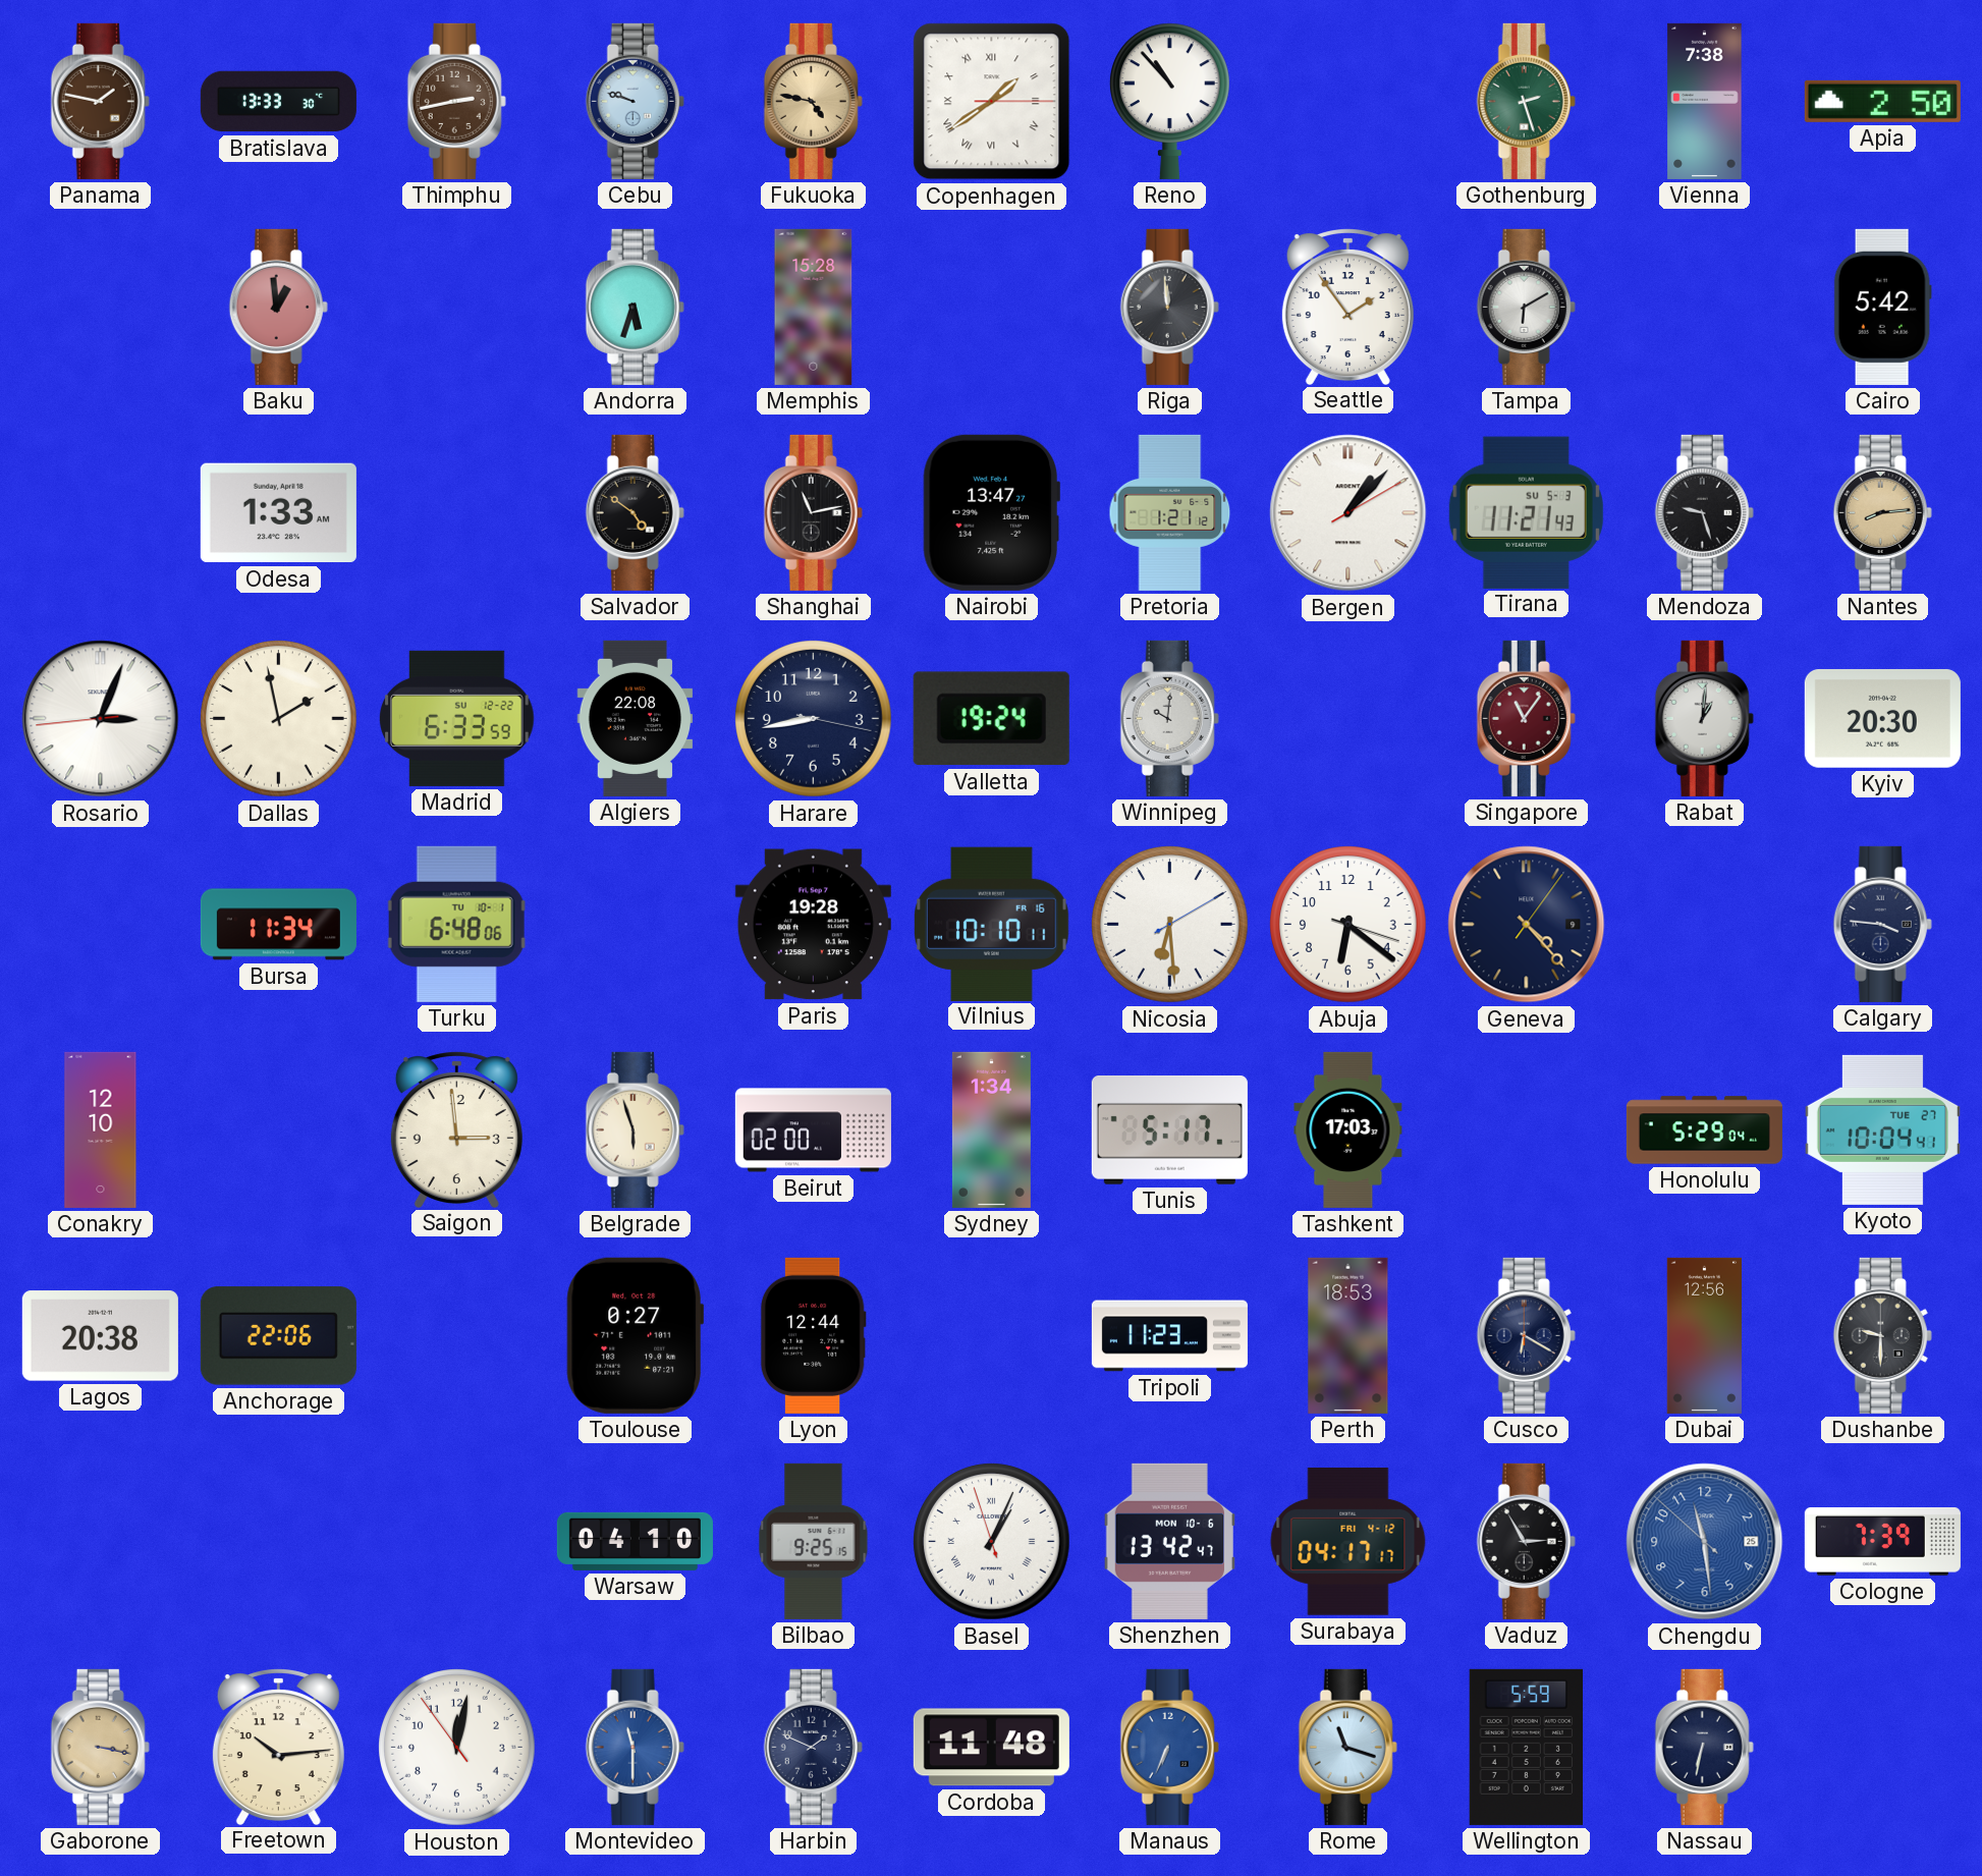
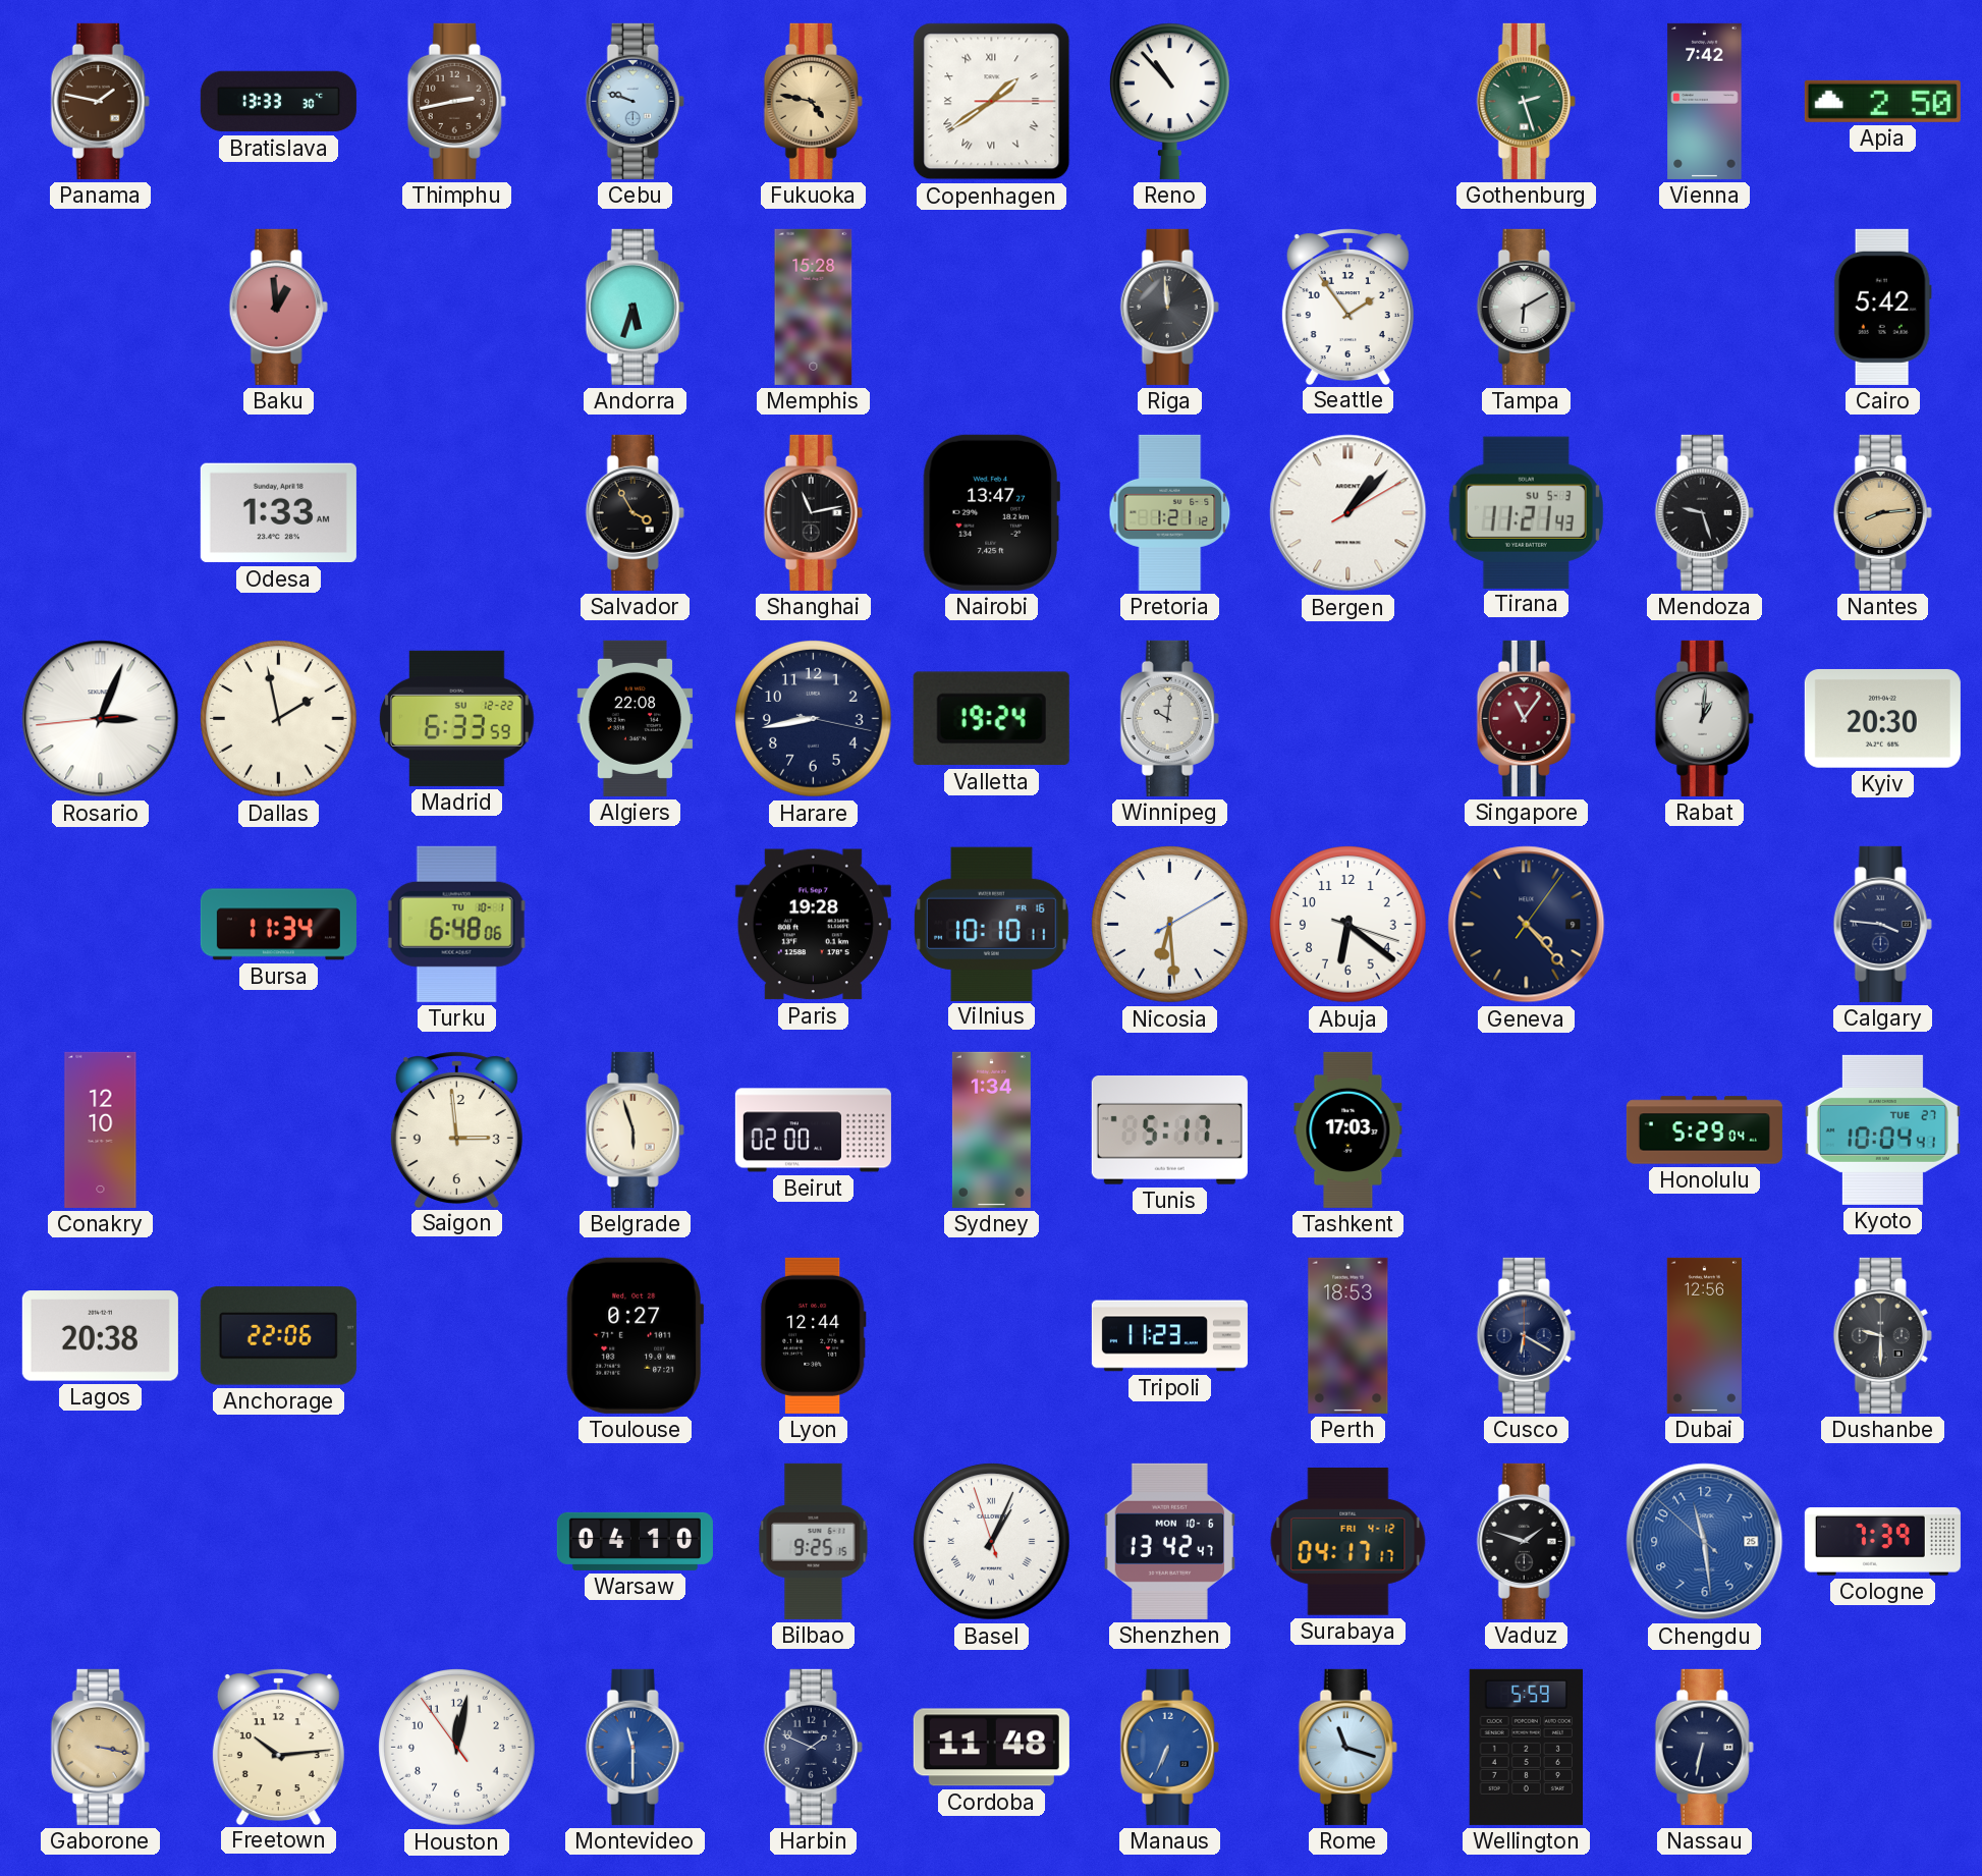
Vienna: 7:38 -> 7:42 (1705, 101)
Salvador: 4:51 -> 3:55 (635, 512)
Vaduz: 2:55 -> 1:48 (1526, 1541)
